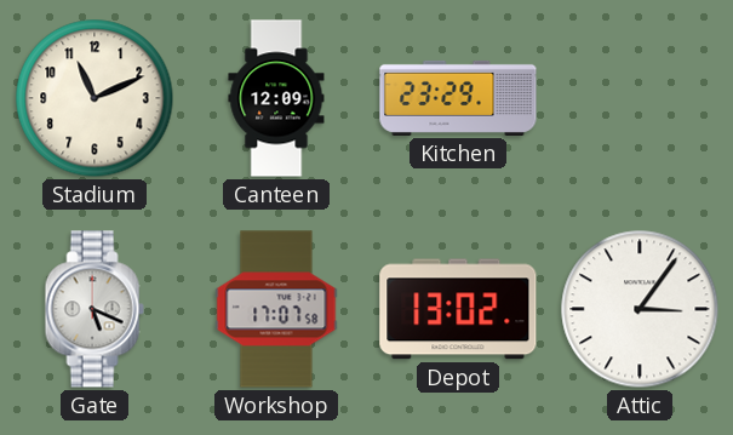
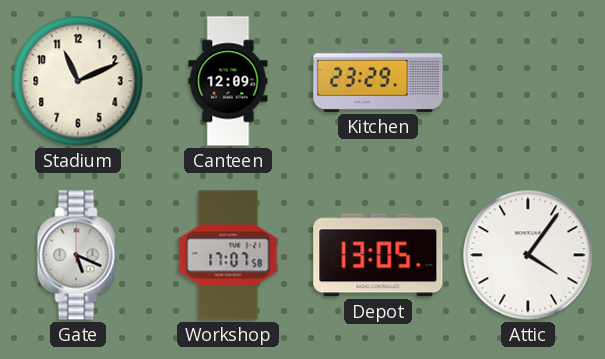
Depot: 13:02 -> 13:05 (378, 255)
Attic: 3:06 -> 4:06 (528, 255)
